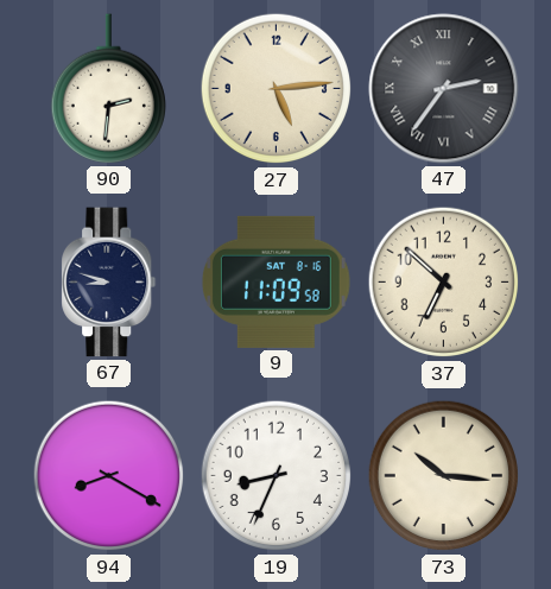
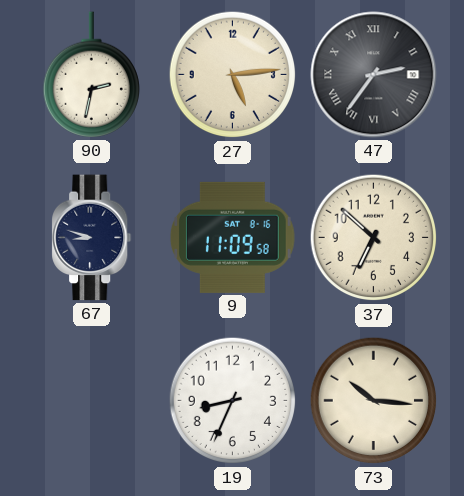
90: 2:31 -> 2:32 (91, 75)
94: 8:20 -> none (109, 476)
